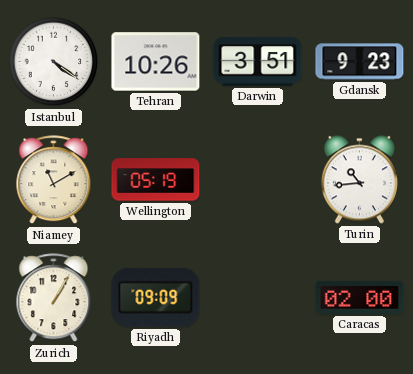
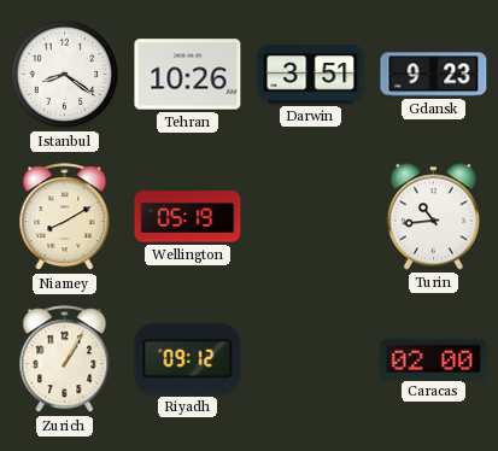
Istanbul: 4:21 -> 8:21 (65, 75)
Niamey: 11:10 -> 8:10 (65, 217)
Riyadh: 09:09 -> 09:12 (188, 358)
